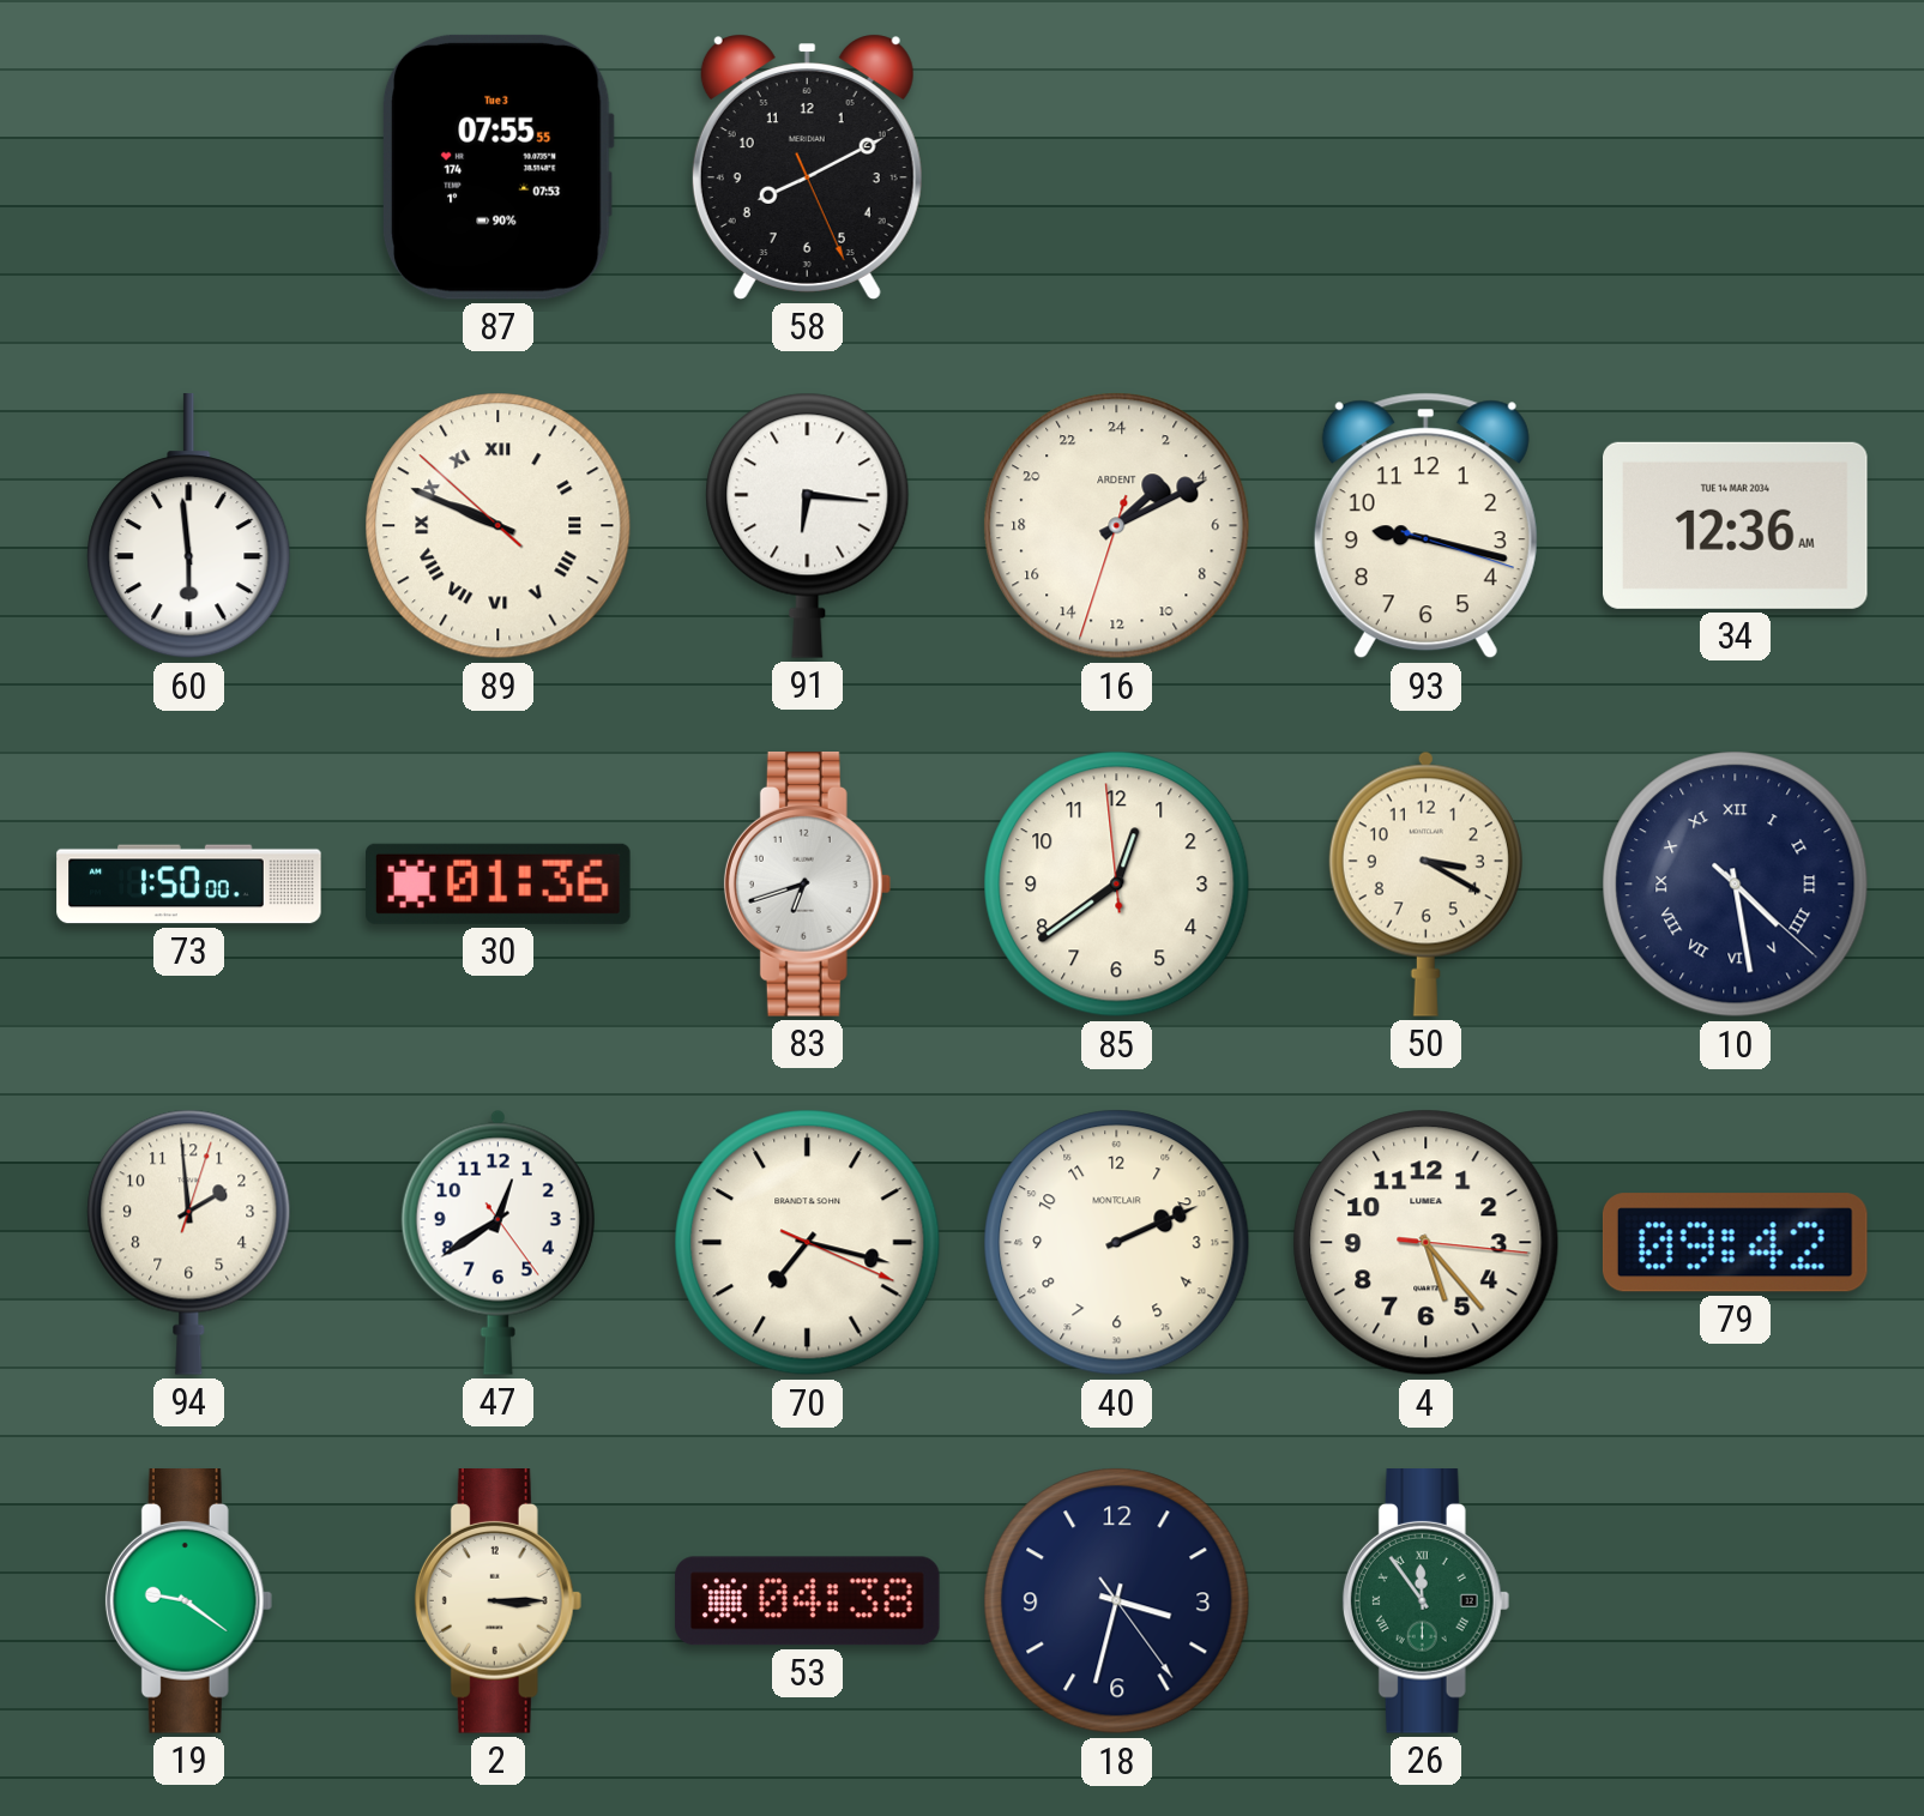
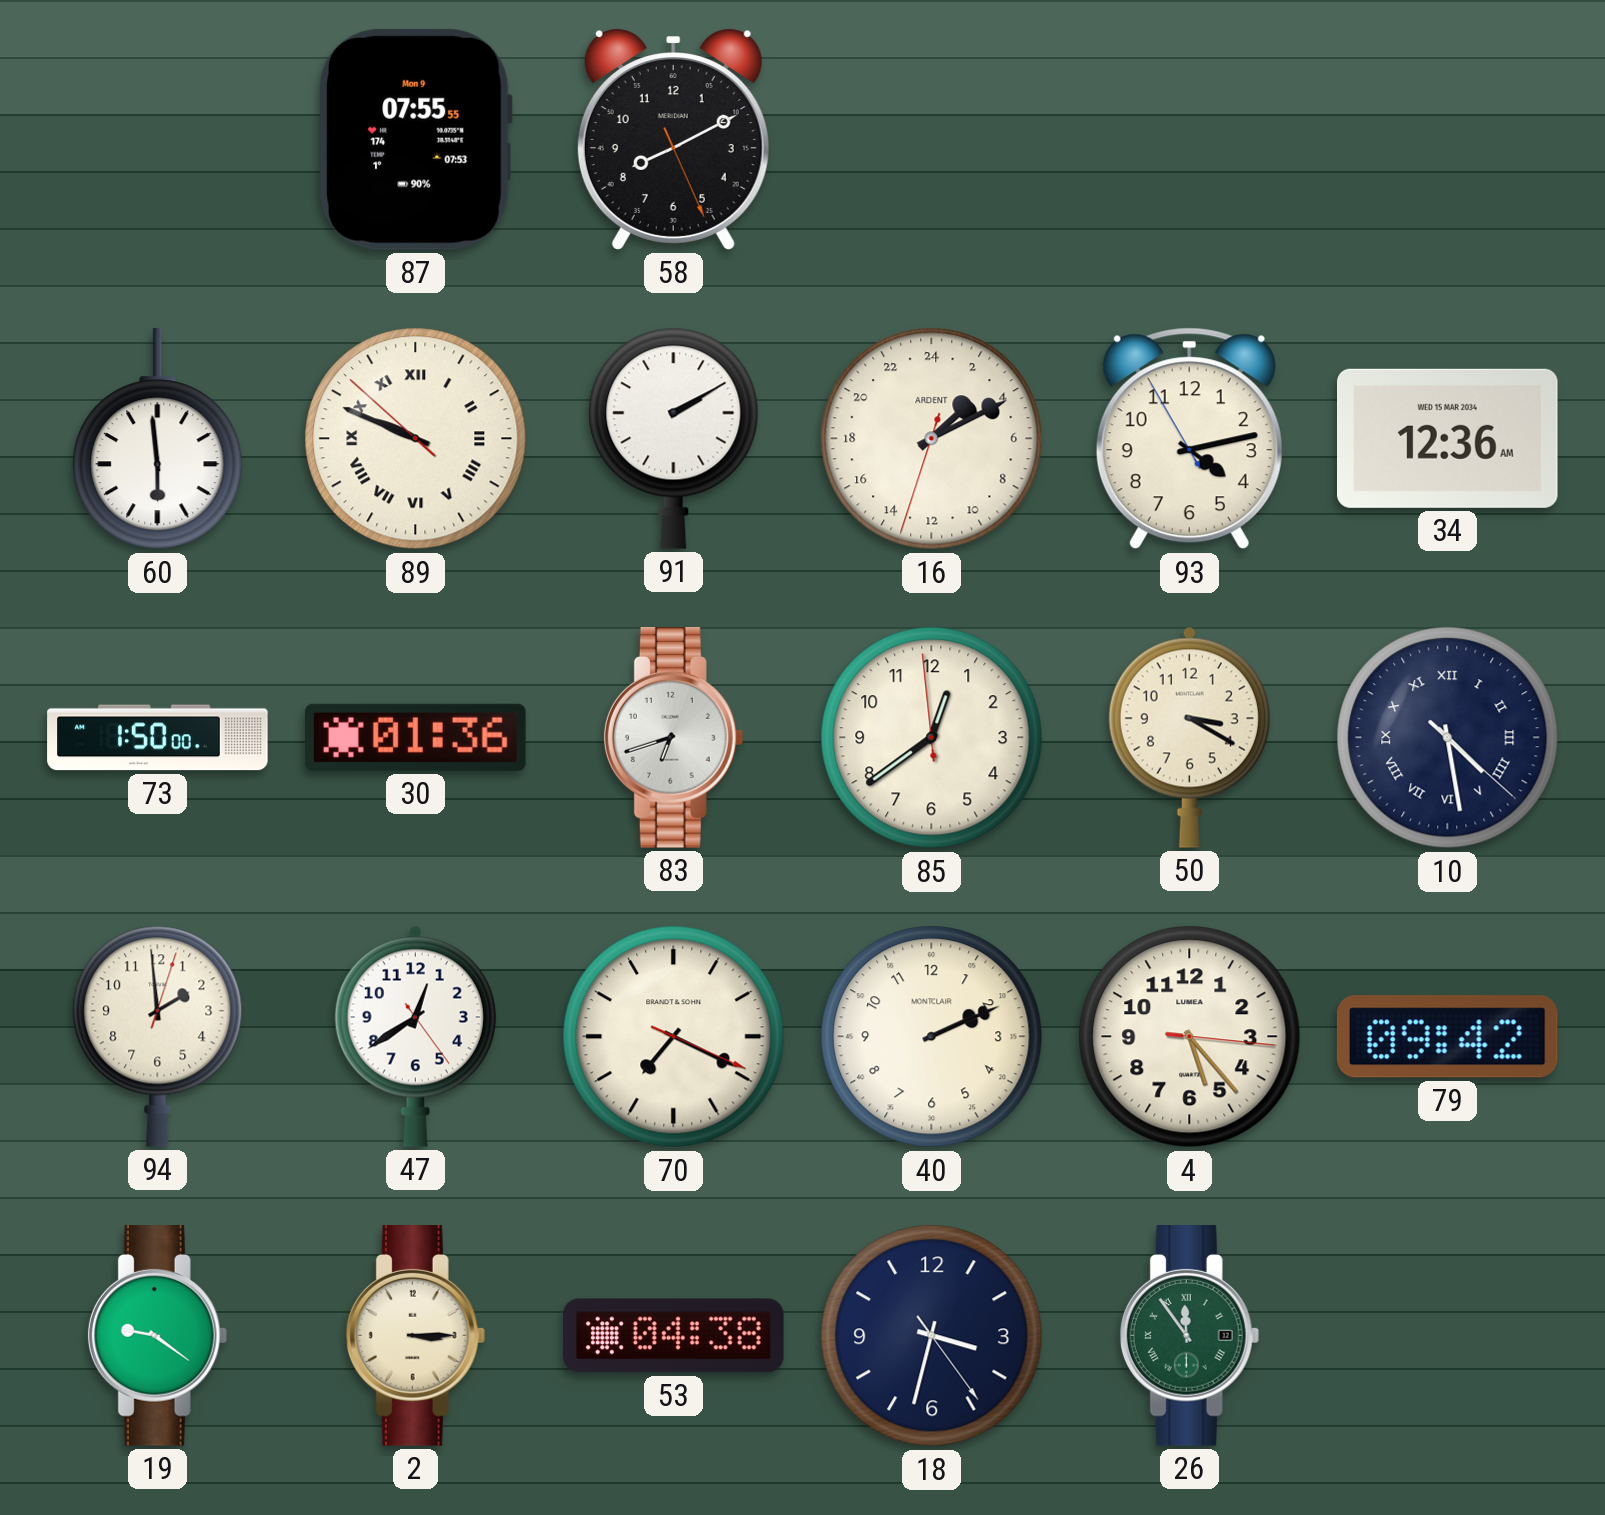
87 date: Tue 3 -> Mon 9 (415, 139)
91: 6:16 -> 2:10 (674, 438)
93: 9:17 -> 4:12 (1189, 439)
34 date: TUE 14 MAR 2034 -> WED 15 MAR 2034 (1448, 438)
70: 7:17 -> 7:19 (674, 1037)
